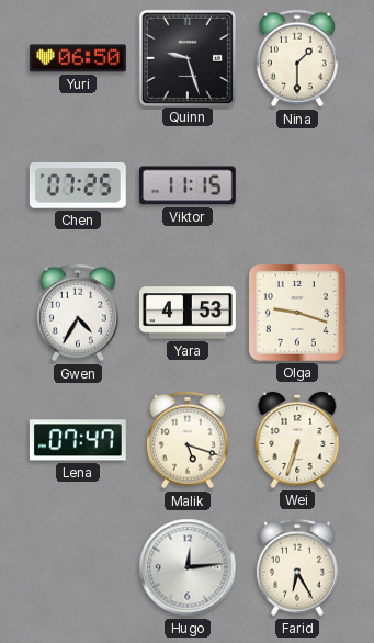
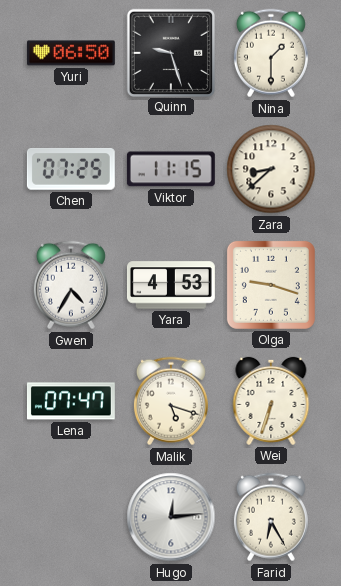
Zara: none -> 8:38 (271, 169)
